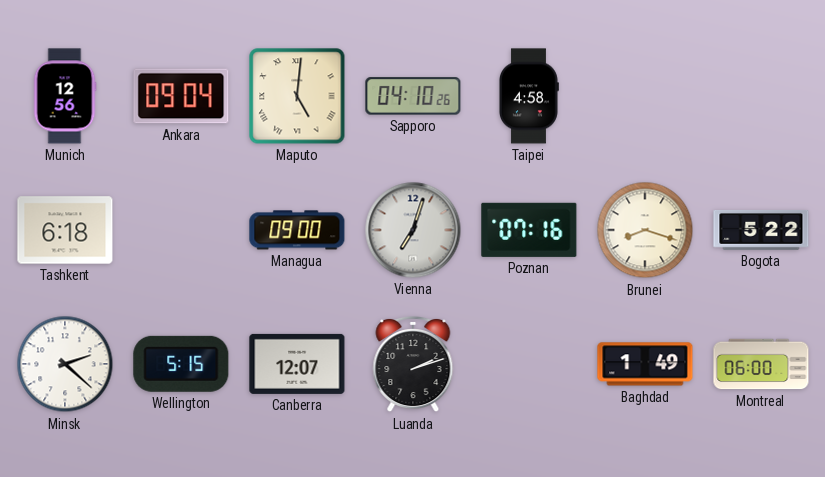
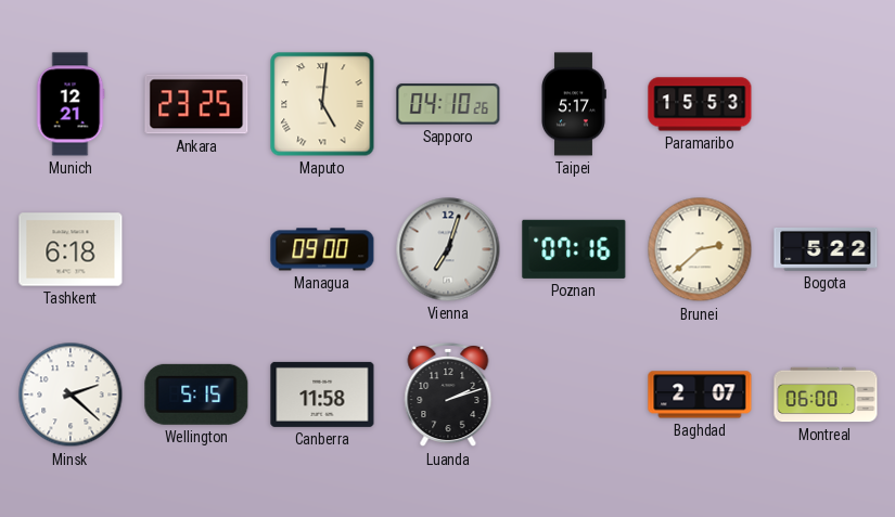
Munich: 12:56 -> 12:21 (71, 104)
Ankara: 09:04 -> 23:25 (196, 104)
Taipei: 4:58 -> 5:17 (573, 104)
Paramaribo: none -> 15:53 (700, 104)
Brunei: 8:18 -> 2:38 (700, 249)
Canberra: 12:07 -> 11:58 (322, 395)
Baghdad: 1:49 -> 2:07 (700, 395)
